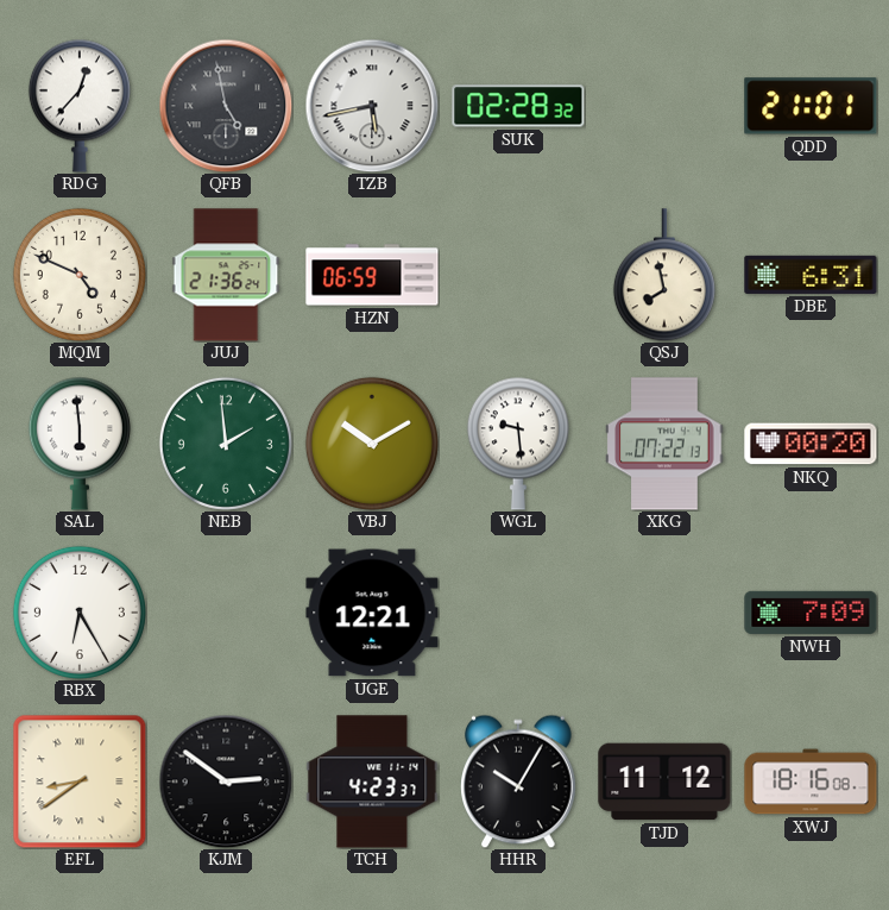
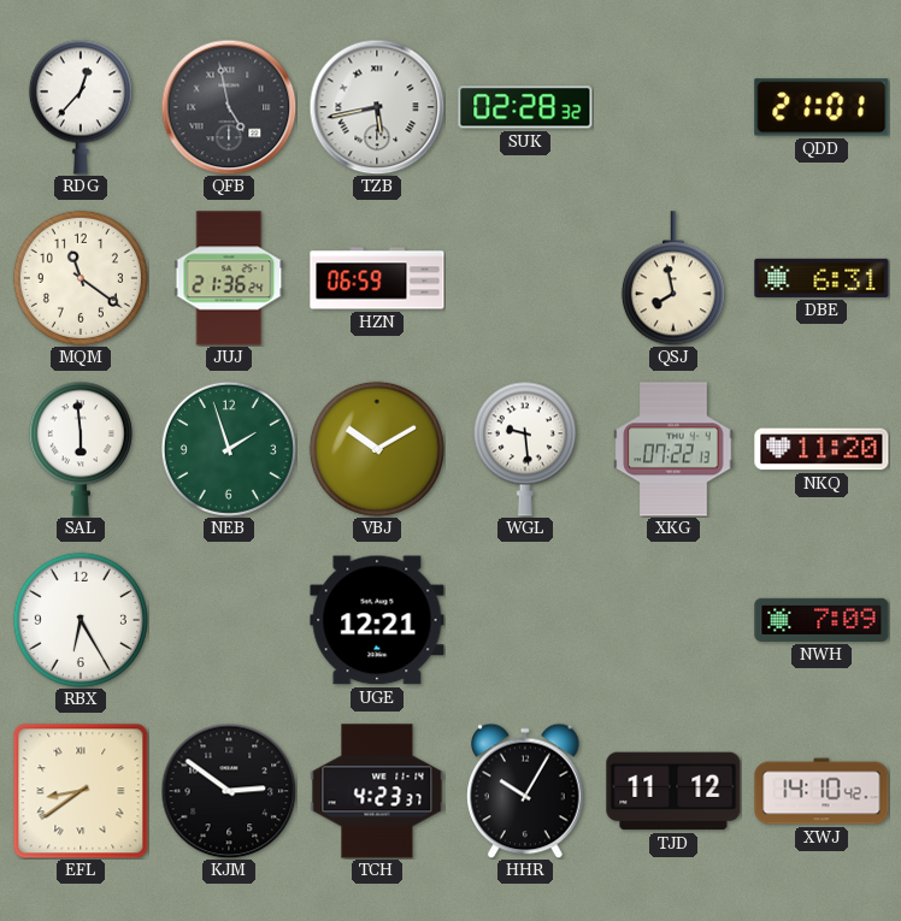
MQM: 4:49 -> 11:21 (81, 278)
NEB: 1:59 -> 1:57 (229, 449)
NKQ: 00:20 -> 11:20 (821, 449)
XWJ: 18:16 -> 14:10 (821, 791)
